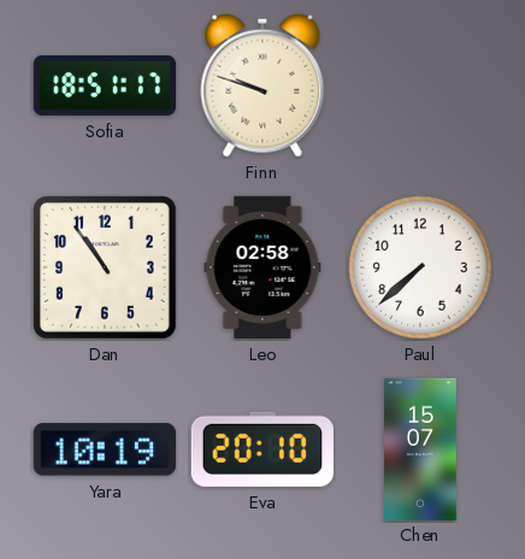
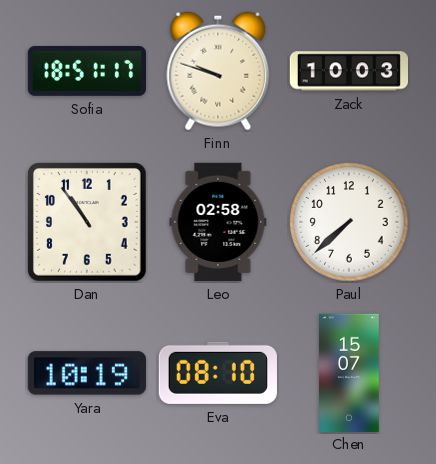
Zack: none -> 10:03 (348, 71)
Eva: 20:10 -> 08:10 (218, 373)
